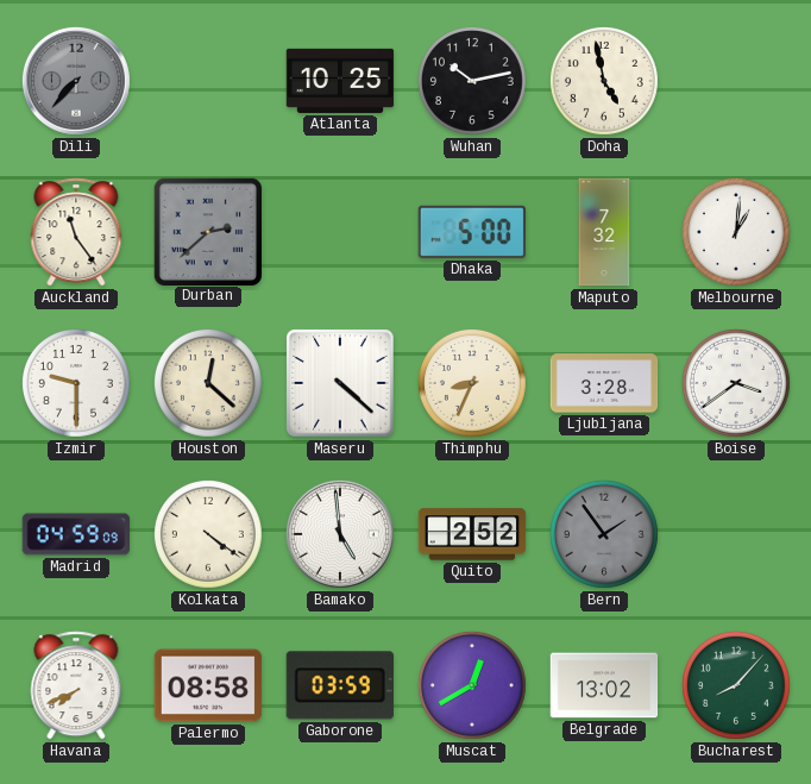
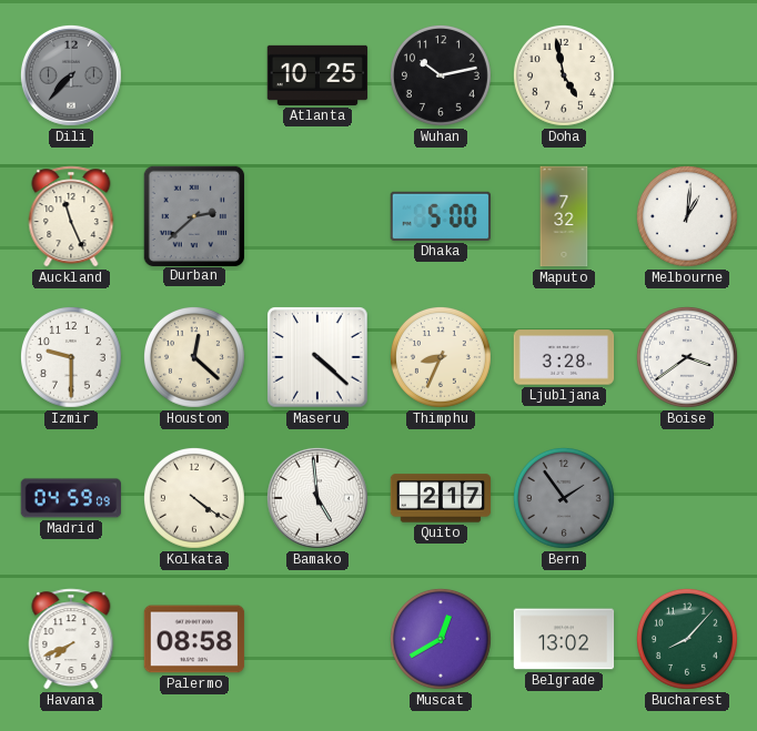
Auckland: 11:24 -> 11:26 (71, 216)
Quito: 2:52 -> 2:17 (441, 498)
Gaborone: 03:59 -> none (340, 685)
